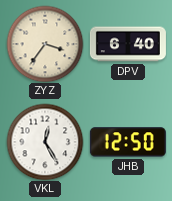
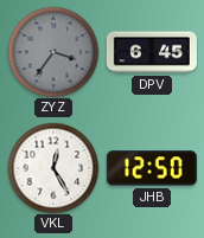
ZYZ dial: cream -> grey (53, 52)
DPV: 6:40 -> 6:45 (152, 52)
